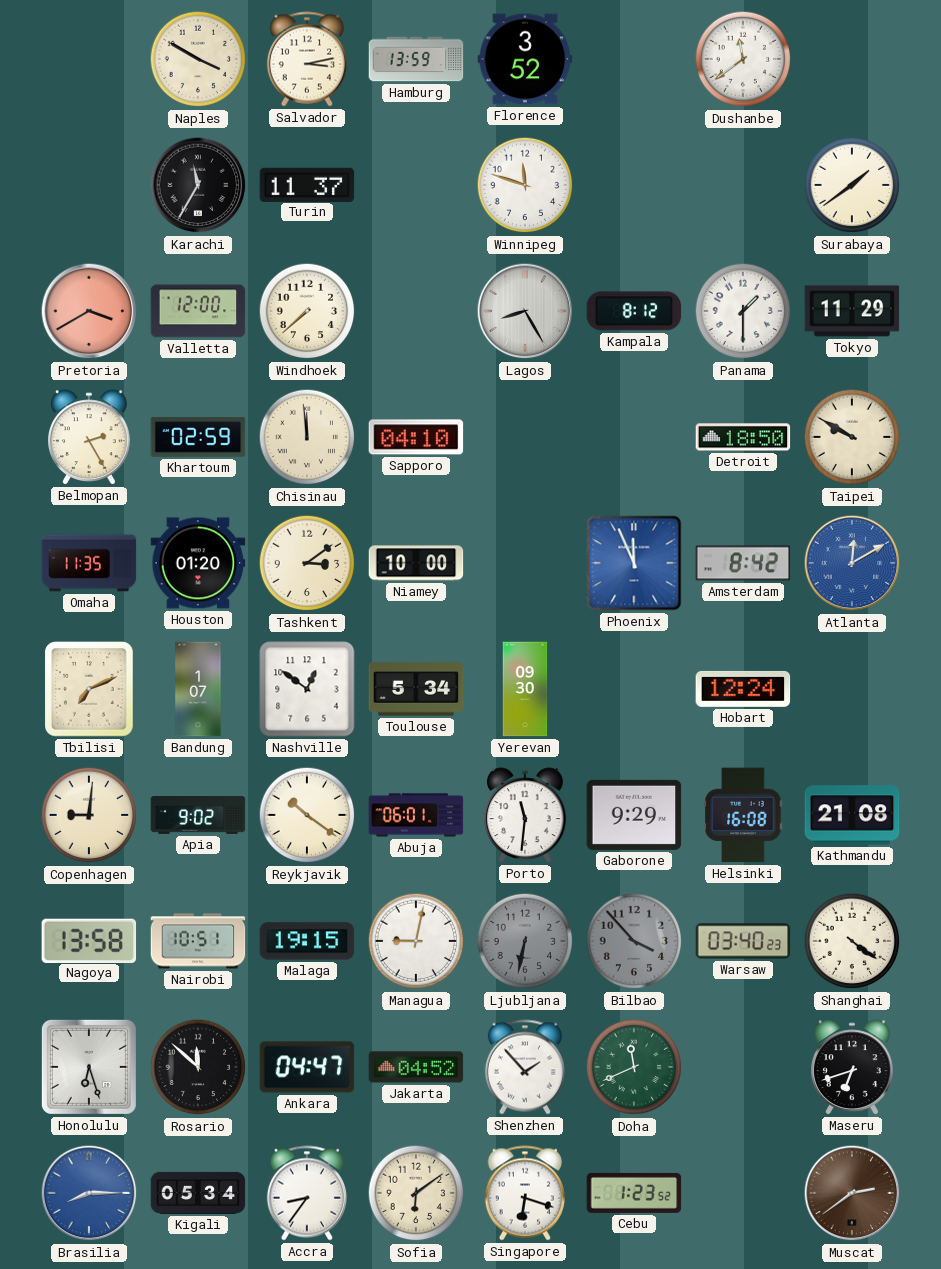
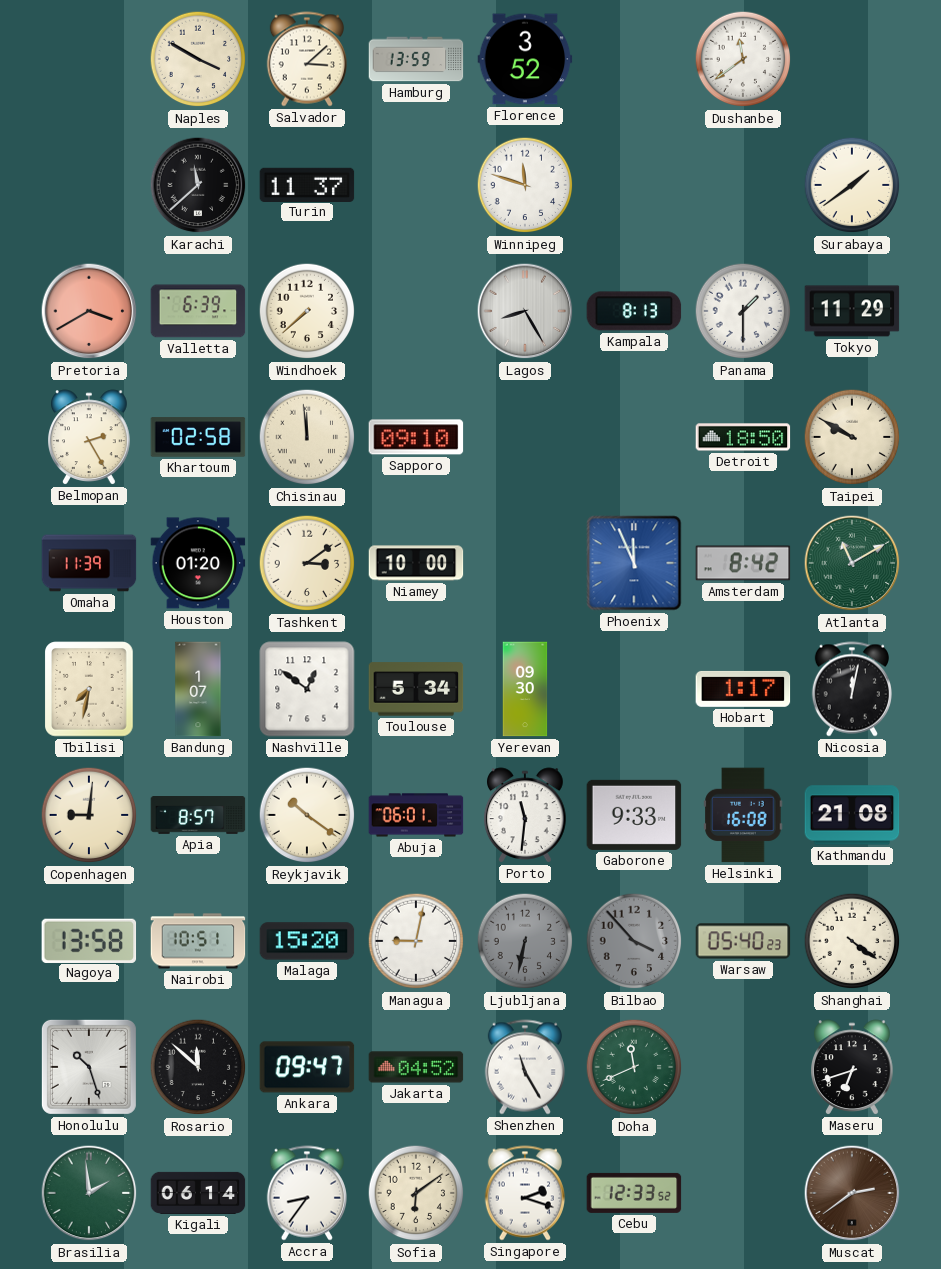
Salvador: 3:13 -> 3:08 (307, 59)
Karachi: 11:35 -> 11:38 (198, 185)
Valletta: 12:00 -> 6:39 (198, 311)
Kampala: 8:12 -> 8:13 (634, 311)
Khartoum: 02:59 -> 02:58 (198, 437)
Sapporo: 04:10 -> 09:10 (416, 437)
Omaha: 11:35 -> 11:39 (89, 563)
Atlanta: 12:10 -> 11:10 (852, 563)
Atlanta dial: blue -> green (852, 563)
Tbilisi: 7:11 -> 7:32 (89, 689)
Hobart: 12:24 -> 1:17 (743, 689)
Nicosia: none -> 12:02 (852, 689)
Apia: 9:02 -> 8:57 (198, 816)
Gaborone: 9:29 -> 9:33 (634, 815)
Malaga: 19:15 -> 15:20 (307, 941)
Warsaw: 03:40 -> 05:40 (743, 941)
Honolulu: 6:27 -> 10:27 (89, 1067)
Ankara: 04:47 -> 09:47 (307, 1067)
Shenzhen: 1:53 -> 11:25 (525, 1067)
Brasilia: 8:15 -> 1:59 (89, 1193)
Brasilia dial: blue -> green (89, 1193)
Kigali: 05:34 -> 06:14 (198, 1193)
Singapore: 6:18 -> 2:18 (525, 1193)
Cebu: 1:23 -> 12:33 (634, 1193)
